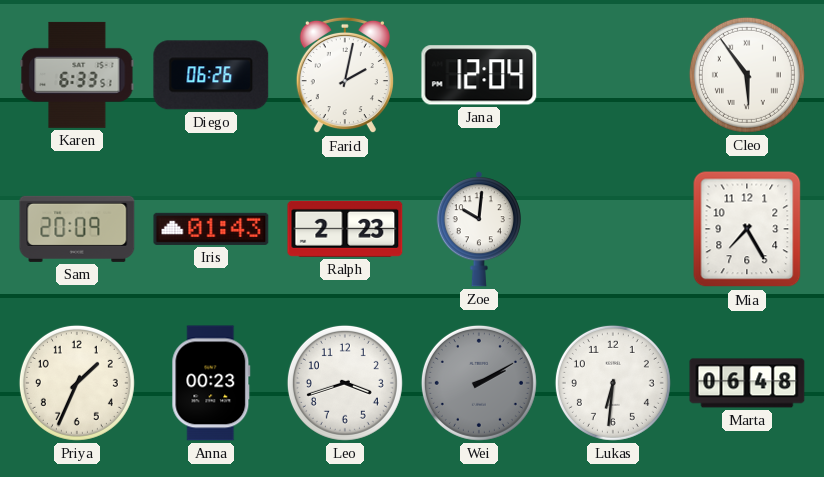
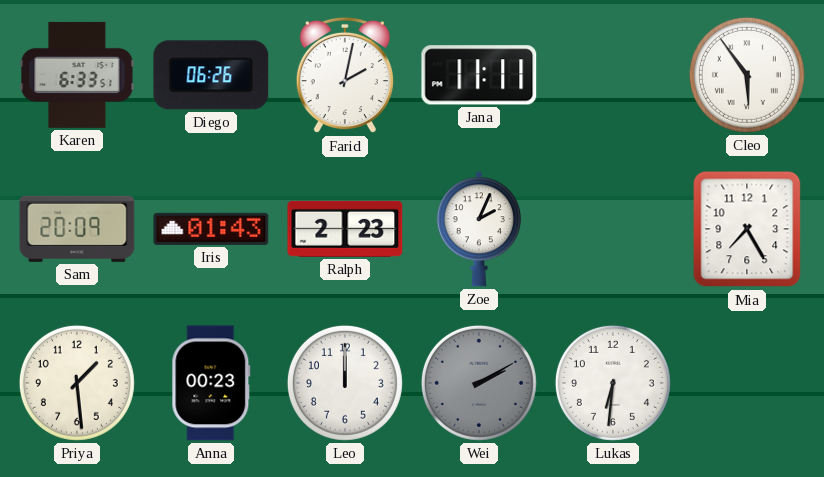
Jana: 12:04 -> 11:11 (479, 75)
Zoe: 10:01 -> 2:04 (479, 229)
Priya: 1:34 -> 1:29 (77, 383)
Leo: 3:42 -> 12:00 (345, 383)
Marta: 06:48 -> none (747, 383)
